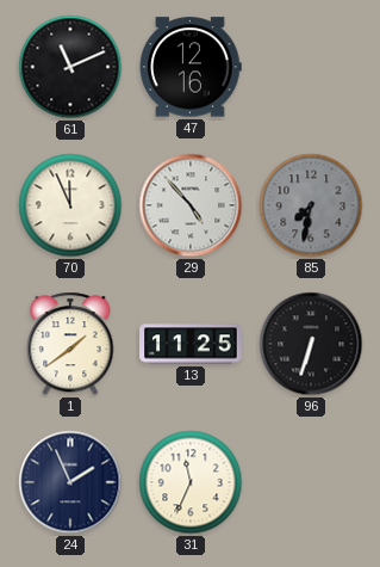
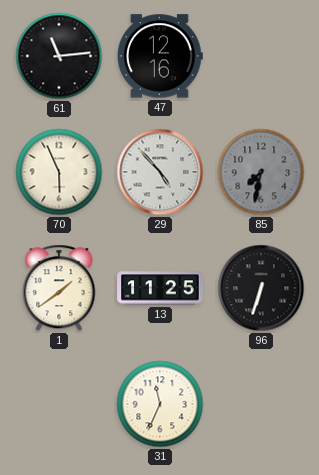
61: 11:11 -> 11:14 (59, 56)
70: 11:56 -> 5:56 (59, 172)
24: 1:56 -> none (70, 482)
